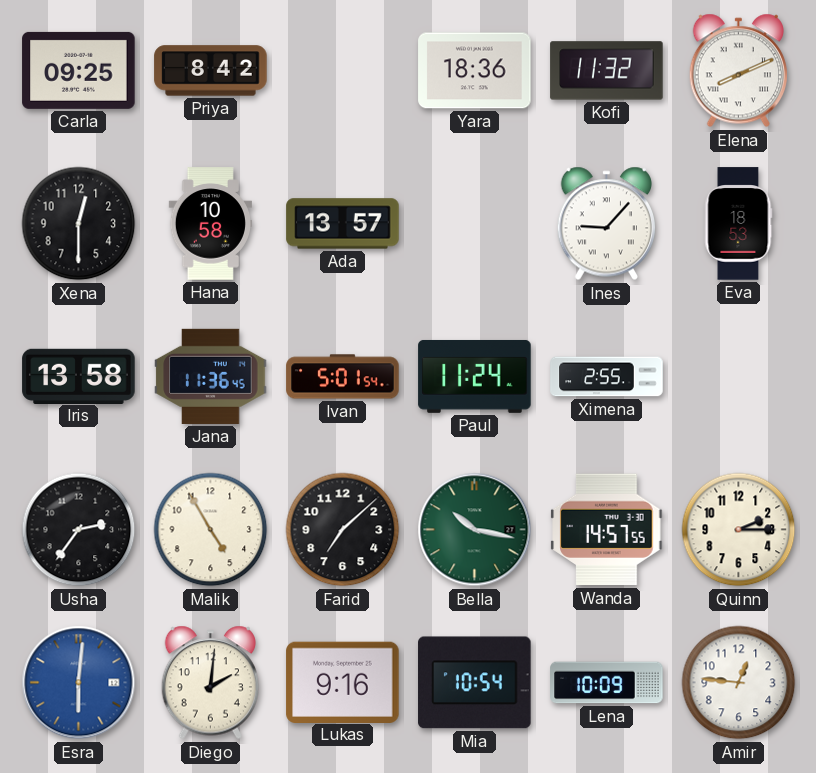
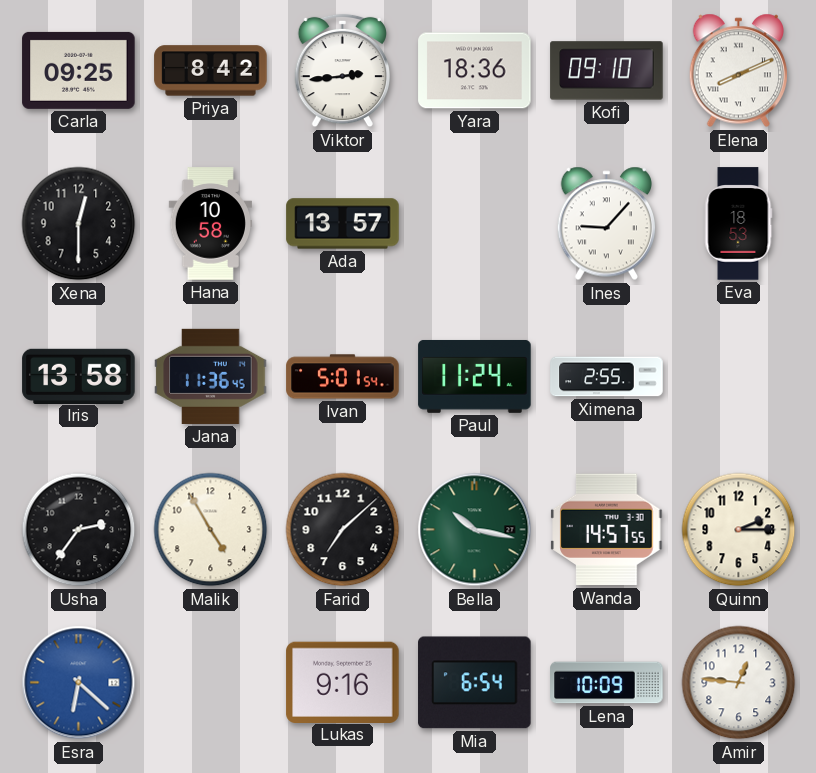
Viktor: none -> 2:44 (342, 71)
Kofi: 11:32 -> 09:10 (607, 71)
Esra: 6:01 -> 6:22 (79, 683)
Diego: 2:01 -> none (210, 683)
Mia: 10:54 -> 6:54 (475, 683)
